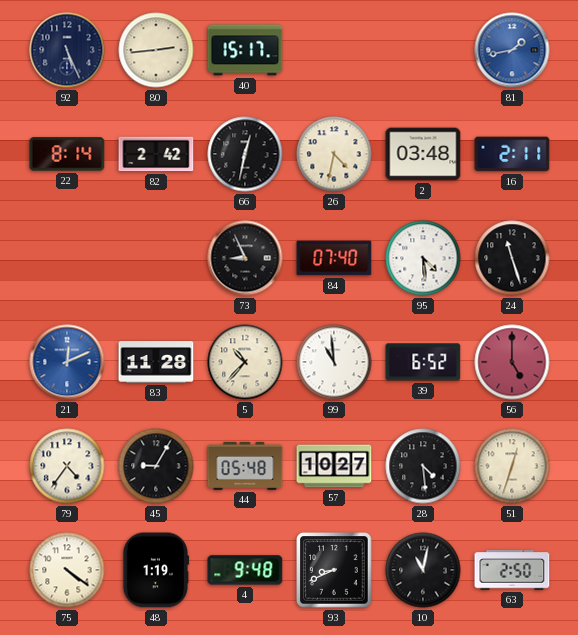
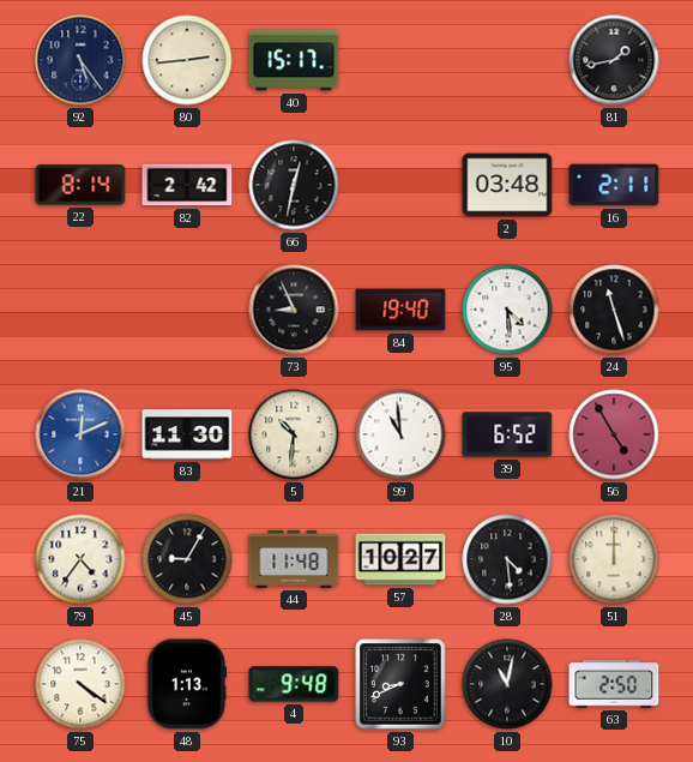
92: 5:26 -> 5:24 (80, 60)
81 dial: blue -> black (614, 60)
26: 4:32 -> none (334, 154)
84: 07:40 -> 19:40 (400, 310)
83: 11:28 -> 11:30 (187, 434)
5: 10:37 -> 10:31 (294, 434)
56: 5:00 -> 4:55 (614, 434)
44: 05:48 -> 11:48 (294, 559)
51: 12:33 -> 12:00 (614, 559)
48: 1:19 -> 1:13 (187, 684)
